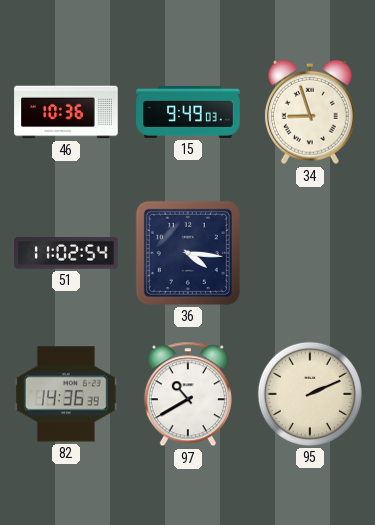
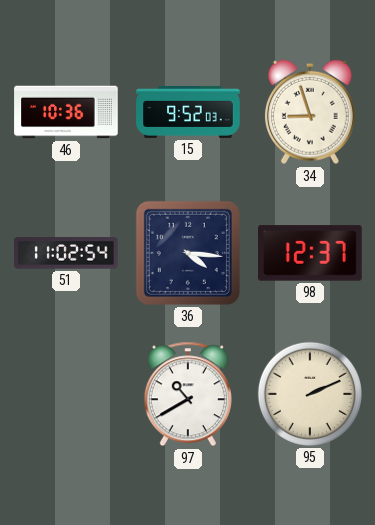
15: 9:49 -> 9:52 (188, 112)
98: none -> 12:37 (310, 253)
82: 14:36 -> none (66, 394)
